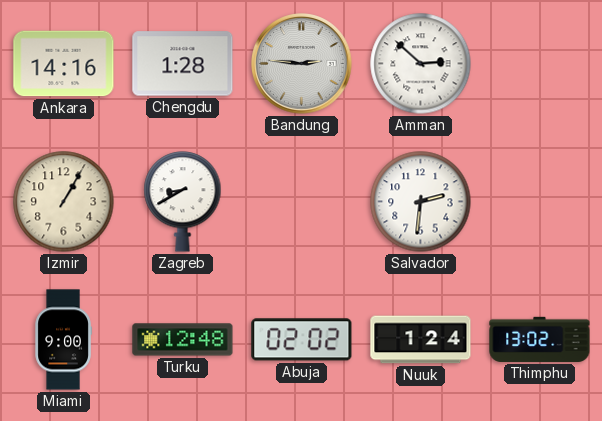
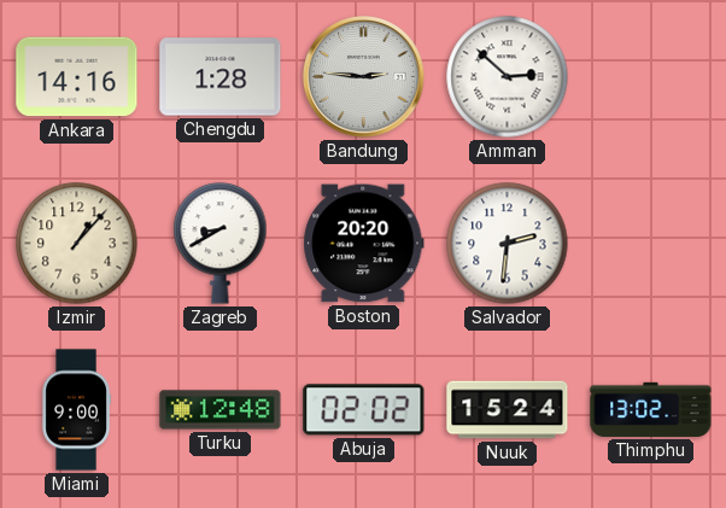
Izmir: 1:05 -> 1:07 (77, 244)
Boston: none -> 20:20 (364, 244)
Nuuk: 1:24 -> 15:24 (508, 410)
